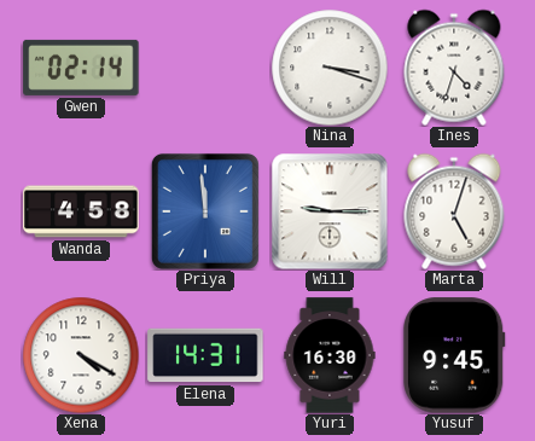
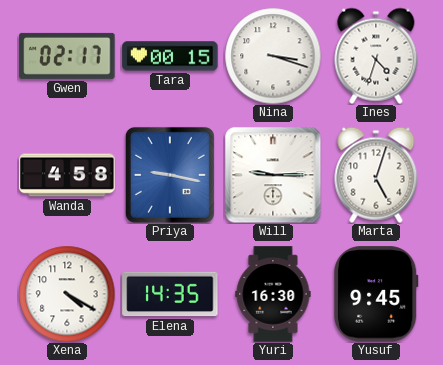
Gwen: 02:14 -> 02:17 (67, 56)
Tara: none -> 00:15 (170, 56)
Priya: 11:59 -> 9:17 (170, 175)
Elena: 14:31 -> 14:35 (170, 294)
